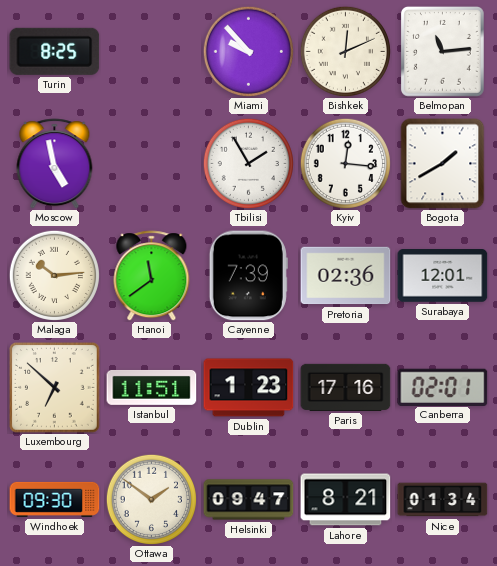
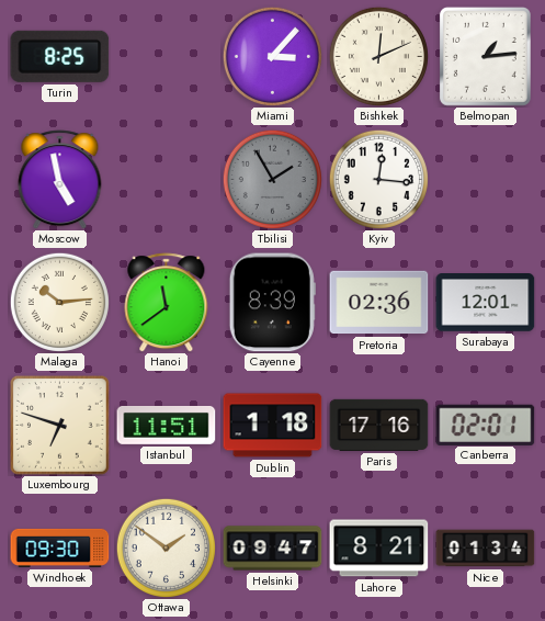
Miami: 9:53 -> 3:07 (272, 56)
Belmopan: 11:14 -> 1:14 (485, 56)
Tbilisi dial: white -> grey (272, 179)
Bogota: 1:40 -> none (443, 164)
Cayenne: 7:39 -> 8:39 (272, 303)
Luxembourg: 6:52 -> 6:48 (60, 426)
Dublin: 1:23 -> 1:18 (273, 426)
